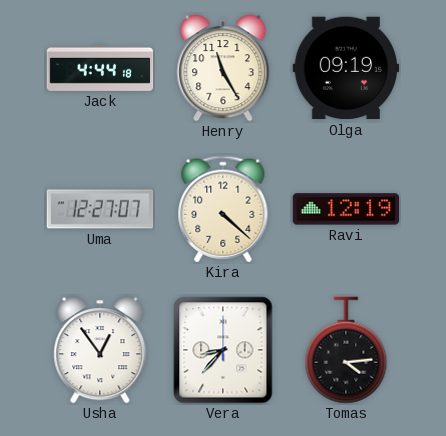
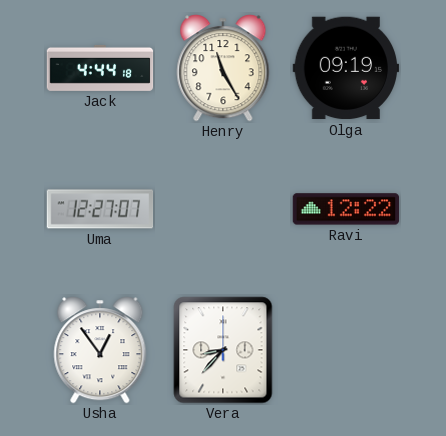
Kira: 4:22 -> none (223, 209)
Ravi: 12:19 -> 12:22 (346, 209)
Tomas: 4:14 -> none (346, 350)
